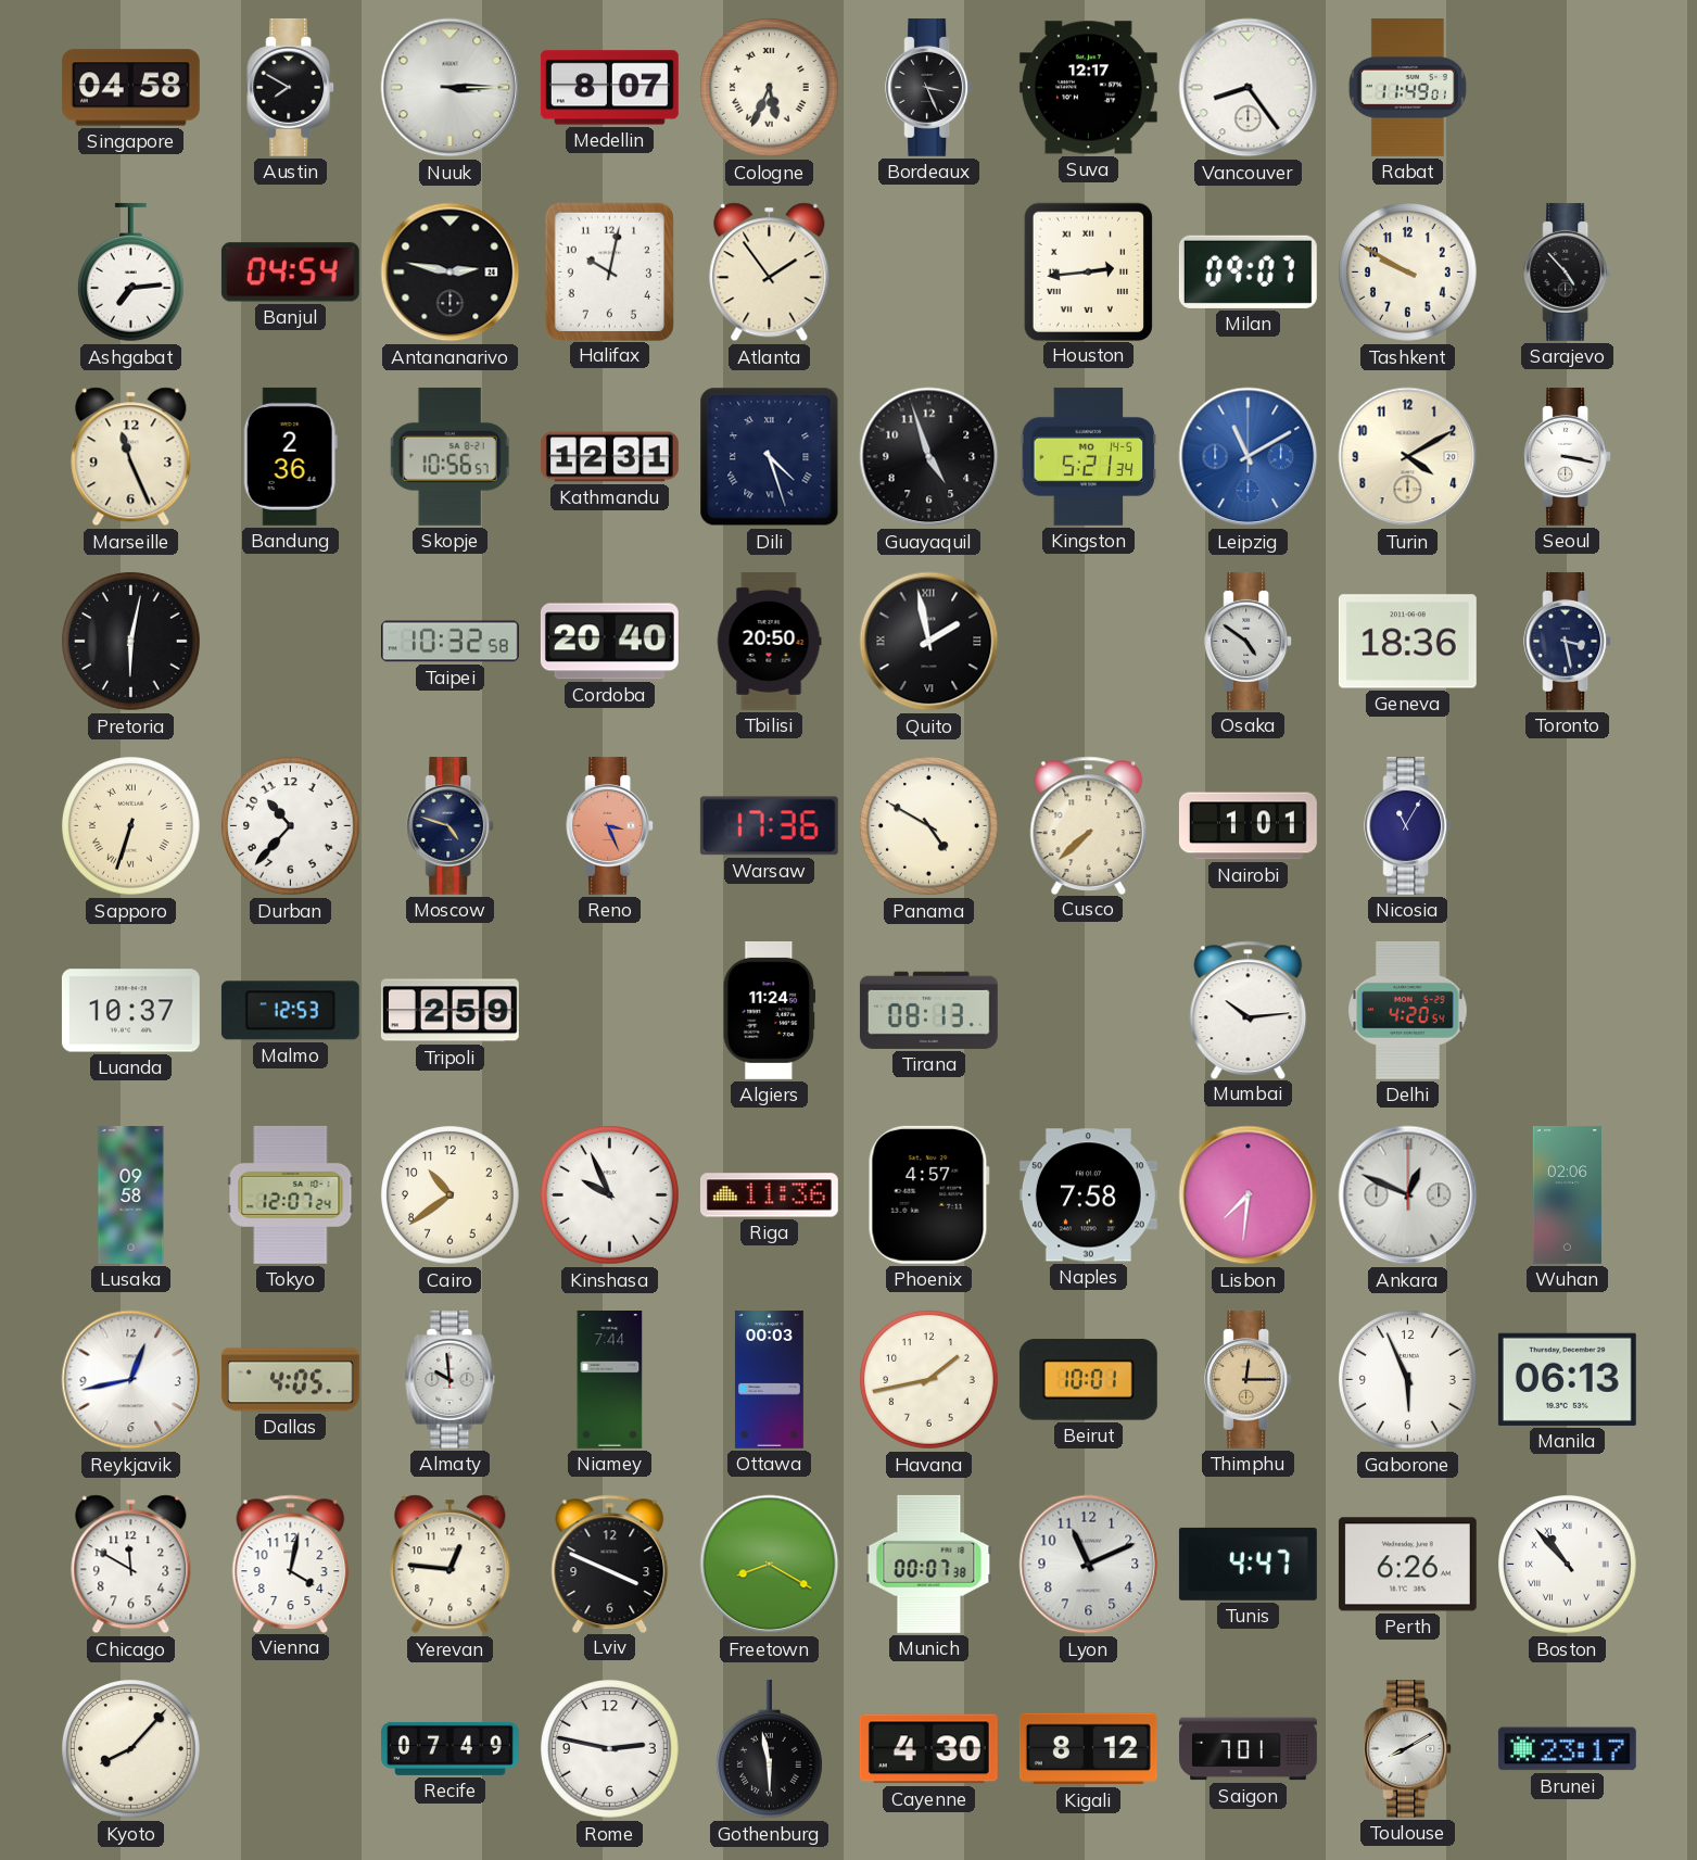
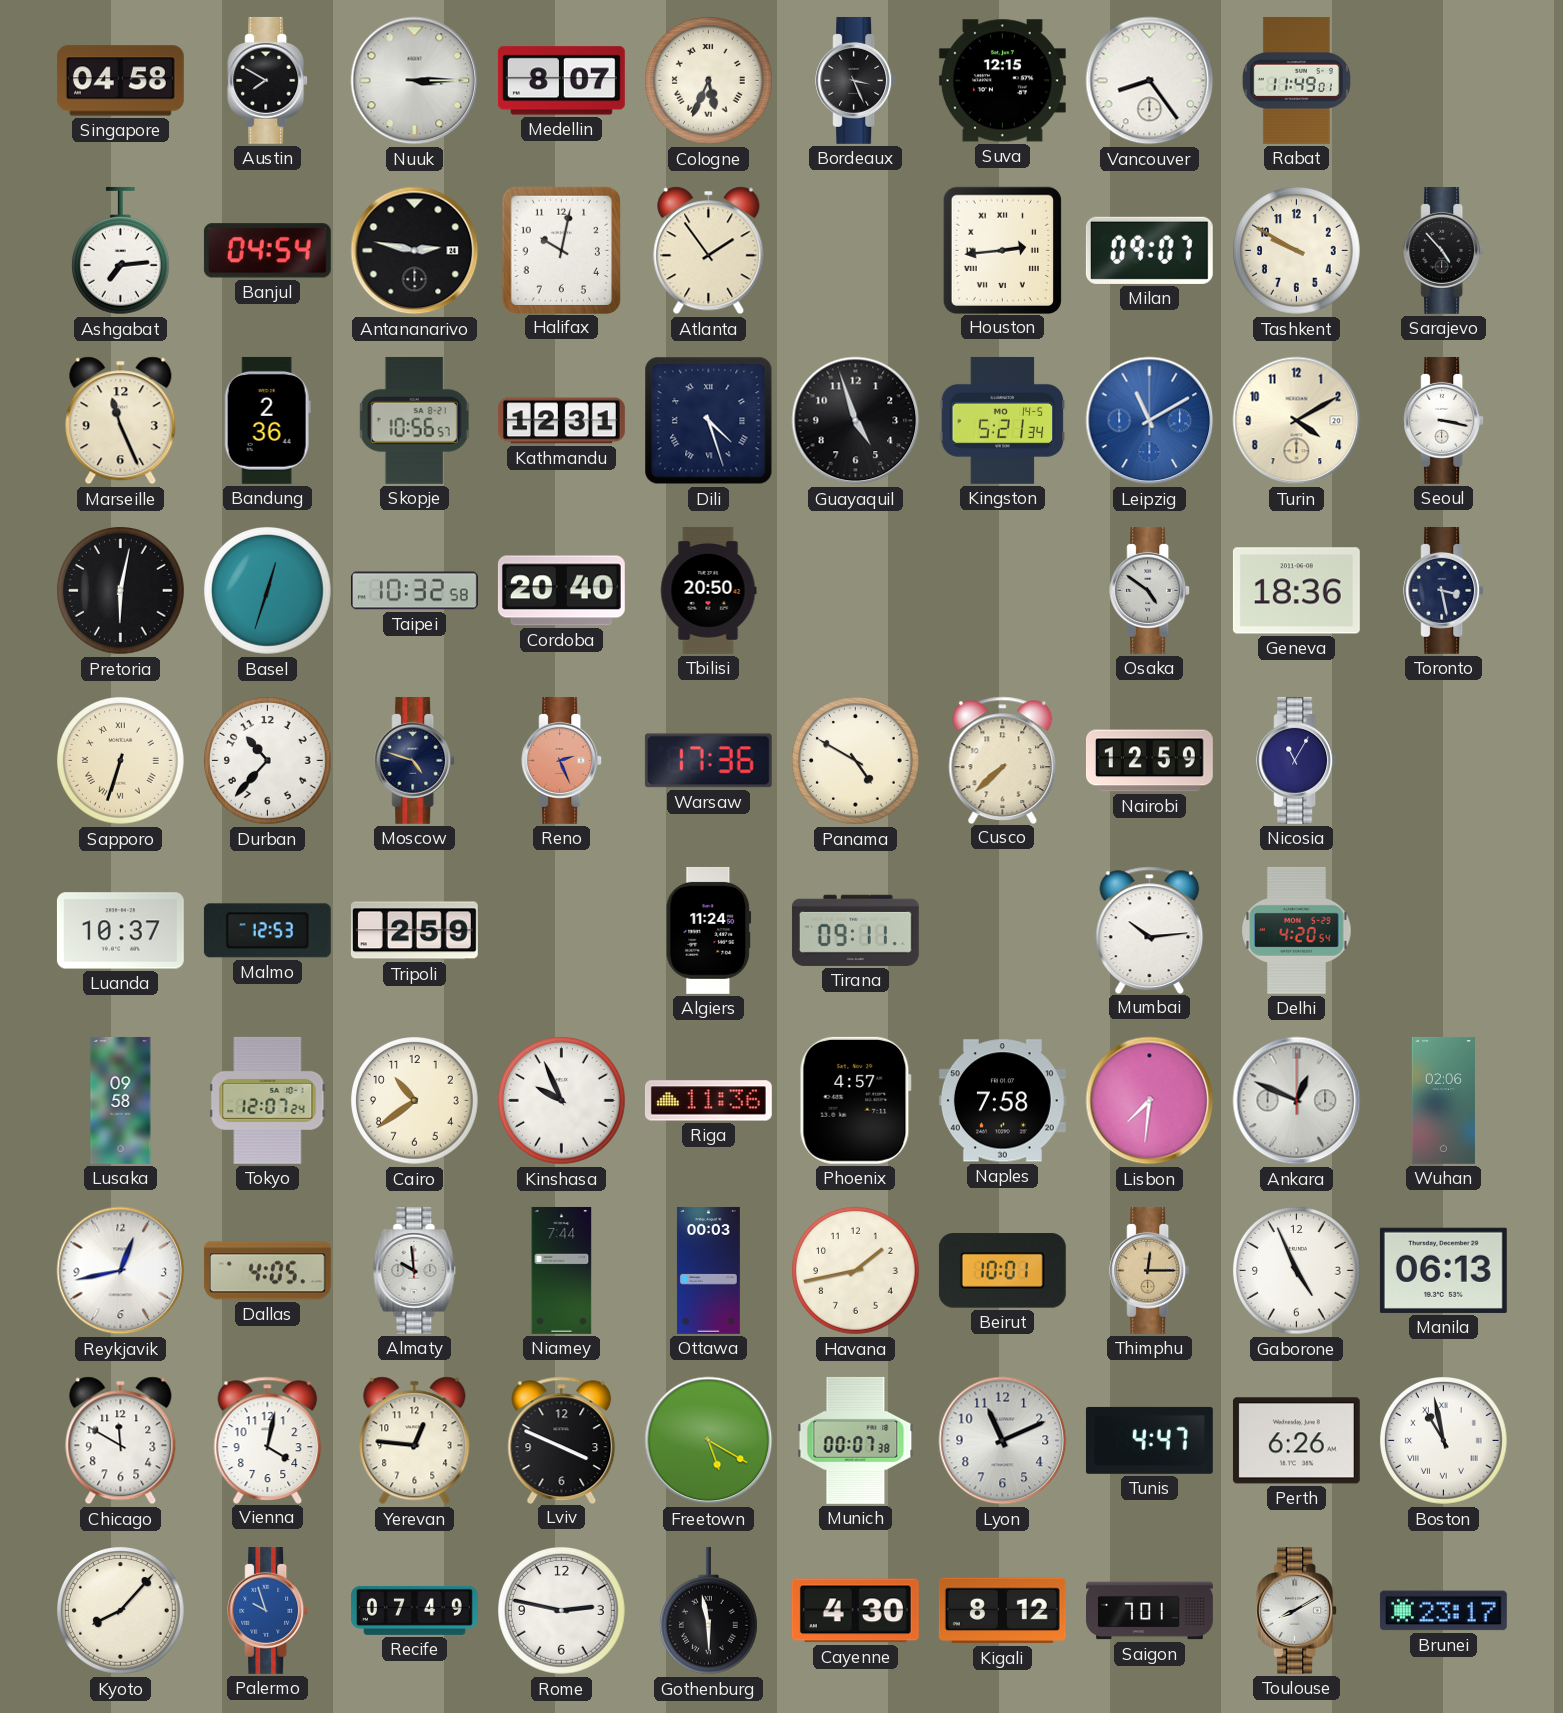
Suva: 12:17 -> 12:15 (1002, 81)
Basel: none -> 12:33 (268, 591)
Quito: 1:58 -> none (929, 642)
Reno: 3:26 -> 2:26 (562, 760)
Nairobi: 1:01 -> 12:59 (1149, 761)
Tirana: 08:13 -> 09:11 (855, 930)
Gaborone: 5:56 -> 4:56 (1297, 1271)
Freetown: 8:20 -> 5:20 (709, 1441)
Boston: 10:53 -> 10:58 (1444, 1441)
Palermo: none -> 9:57 (268, 1610)
